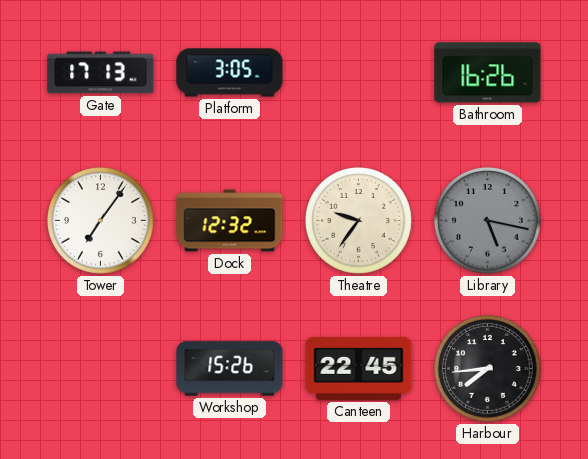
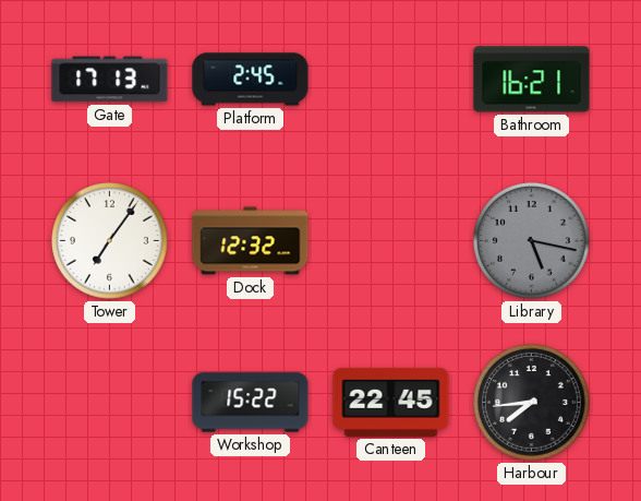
Platform: 3:05 -> 2:45 (251, 80)
Bathroom: 16:26 -> 16:21 (532, 80)
Theatre: 9:36 -> none (359, 221)
Workshop: 15:26 -> 15:22 (251, 403)
